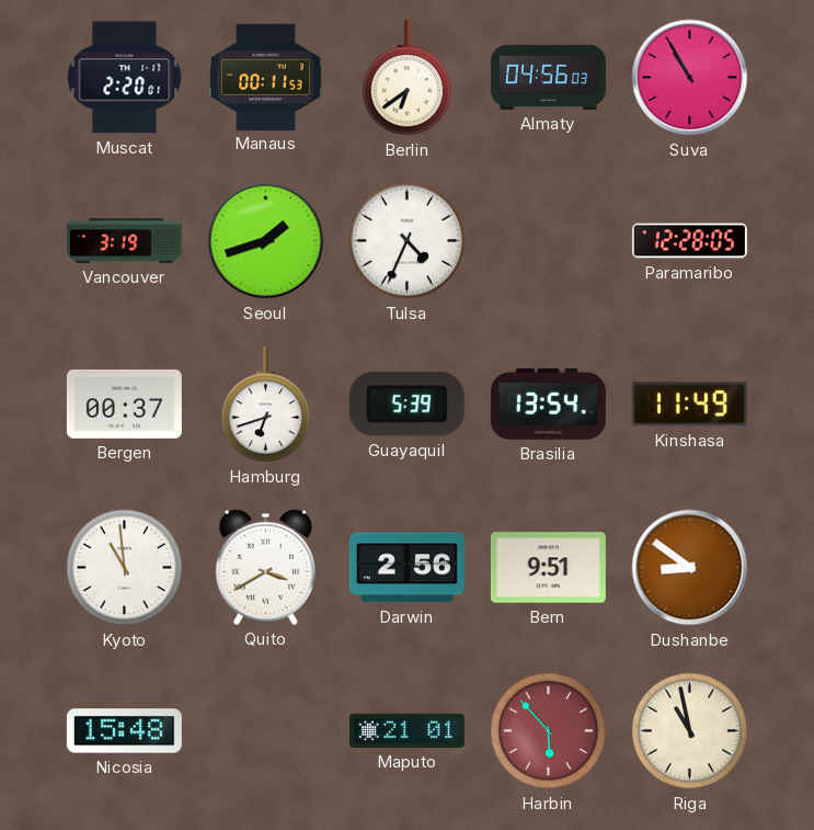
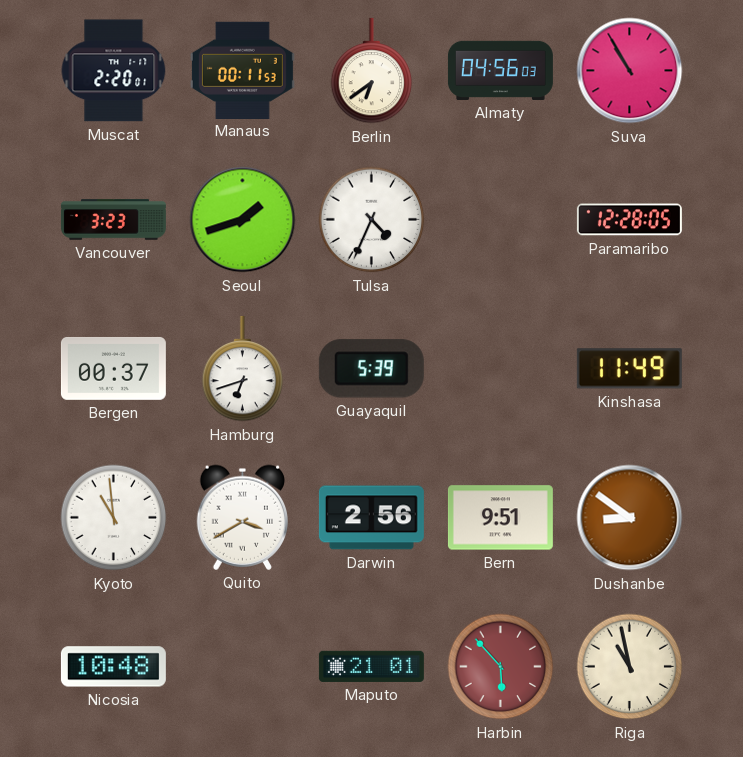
Vancouver: 3:19 -> 3:23 (113, 220)
Brasilia: 13:54 -> none (548, 403)
Nicosia: 15:48 -> 10:48 (113, 667)
